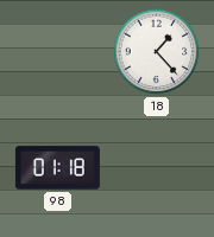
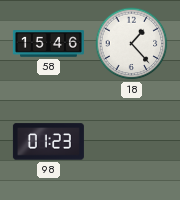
58: none -> 15:46 (48, 44)
98: 01:18 -> 01:23 (48, 142)
